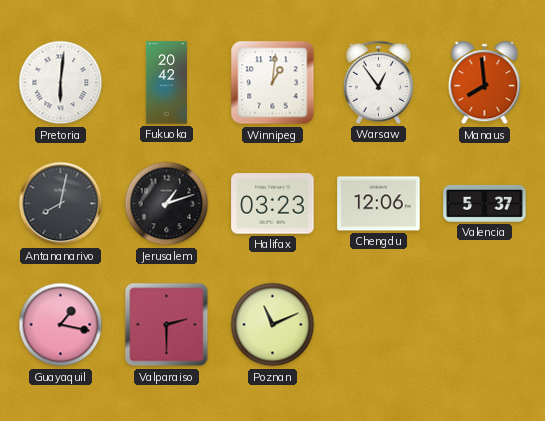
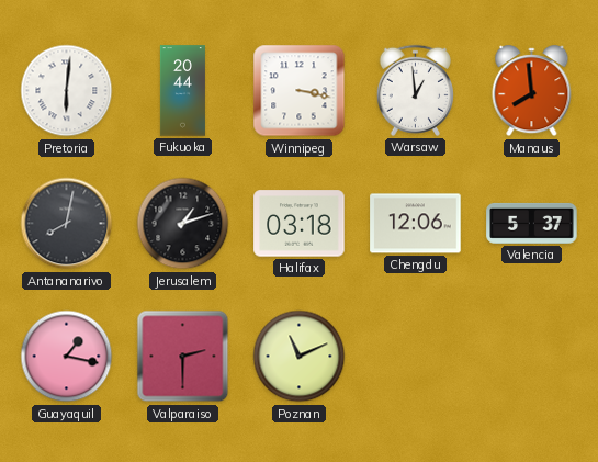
Fukuoka: 20:42 -> 20:44 (182, 91)
Winnipeg: 1:01 -> 3:17 (300, 91)
Warsaw: 12:54 -> 12:59 (415, 90)
Halifax: 03:23 -> 03:18 (300, 224)
